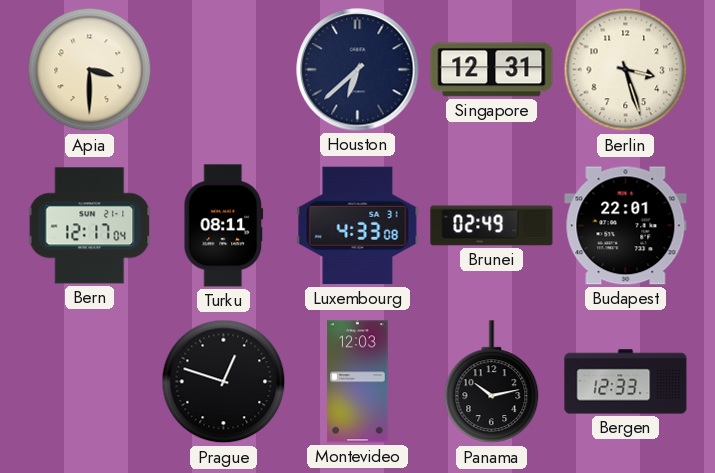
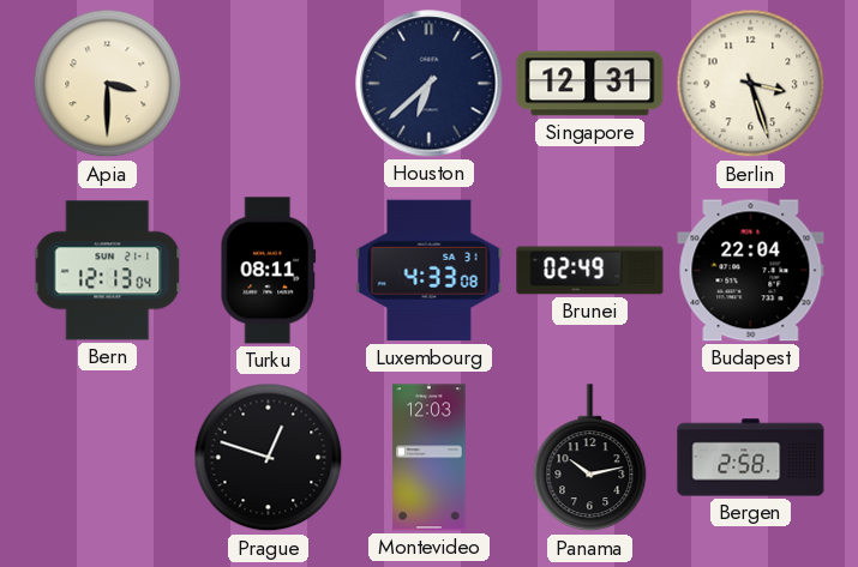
Bern: 12:17 -> 12:13 (108, 271)
Budapest: 22:01 -> 22:04 (751, 271)
Bergen: 12:33 -> 2:58 (751, 458)
